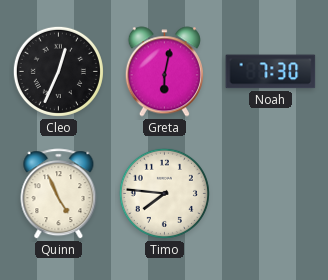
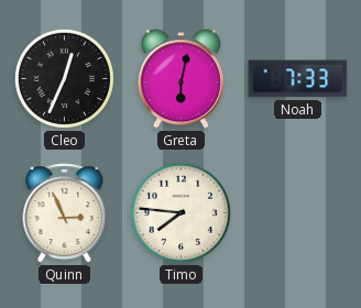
Noah: 7:30 -> 7:33 (298, 79)
Quinn: 4:56 -> 2:56 (65, 213)
